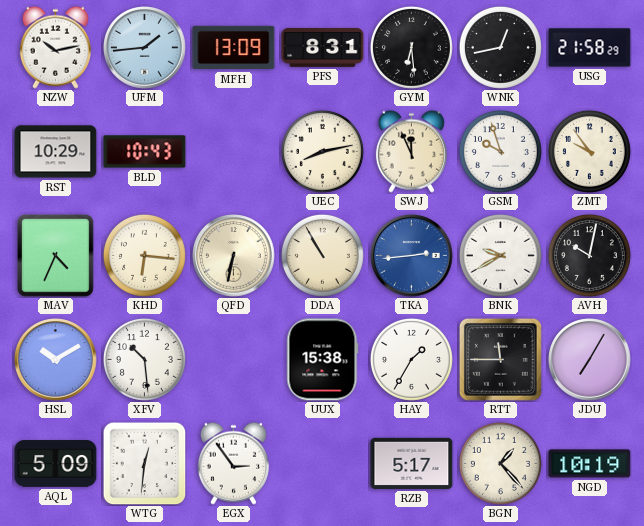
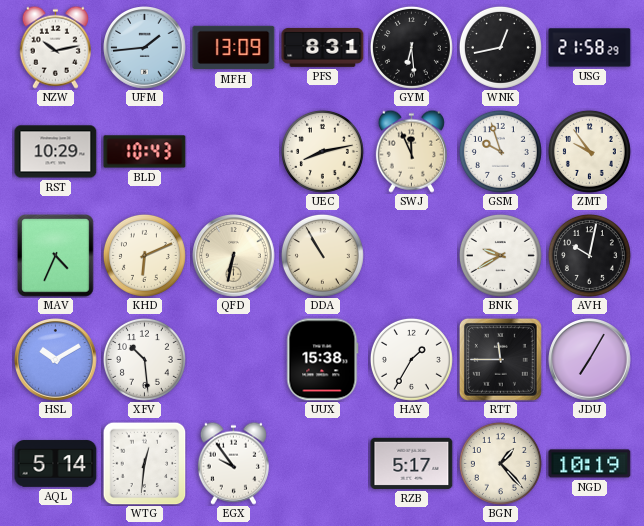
KHD: 6:16 -> 6:11 (144, 255)
TKA: 2:44 -> none (412, 256)
AQL: 5:09 -> 5:14 (56, 464)
EGX: 2:54 -> 9:54 (233, 463)
